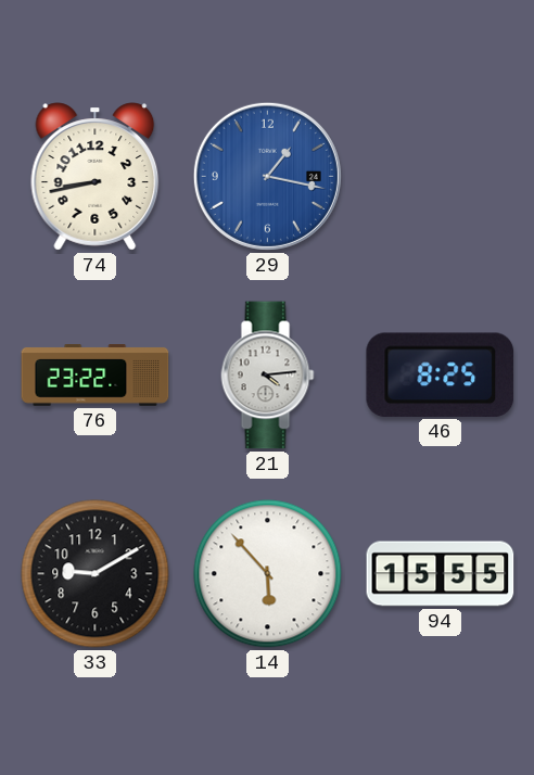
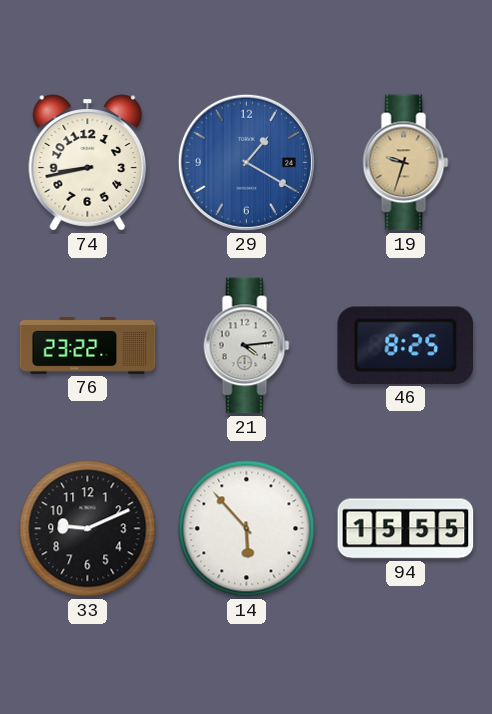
29: 1:17 -> 1:20 (246, 162)
19: none -> 9:33 (406, 163)
33: 9:10 -> 9:11 (88, 529)
